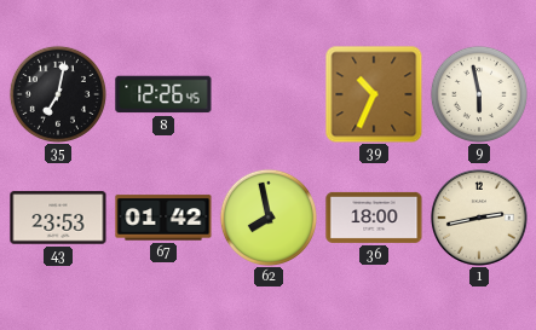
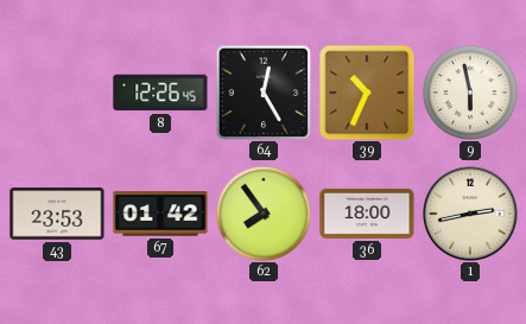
35: 7:02 -> none (58, 94)
64: none -> 12:25 (264, 93)
62: 7:58 -> 7:54 (264, 214)
